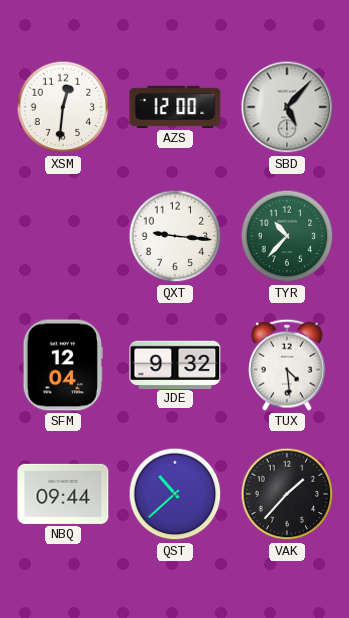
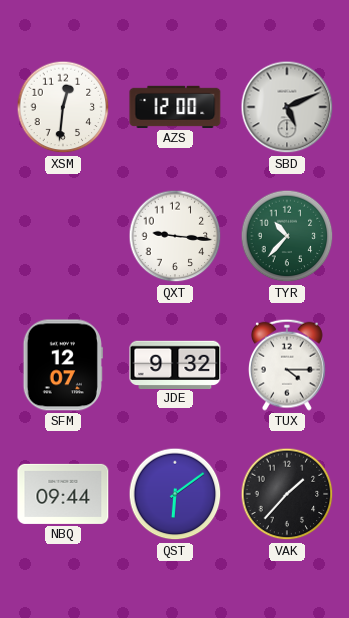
SBD: 5:07 -> 5:11 (287, 107)
SFM: 12:04 -> 12:07 (63, 365)
TUX: 4:29 -> 4:15 (288, 365)
QST: 10:38 -> 6:09 (175, 494)
